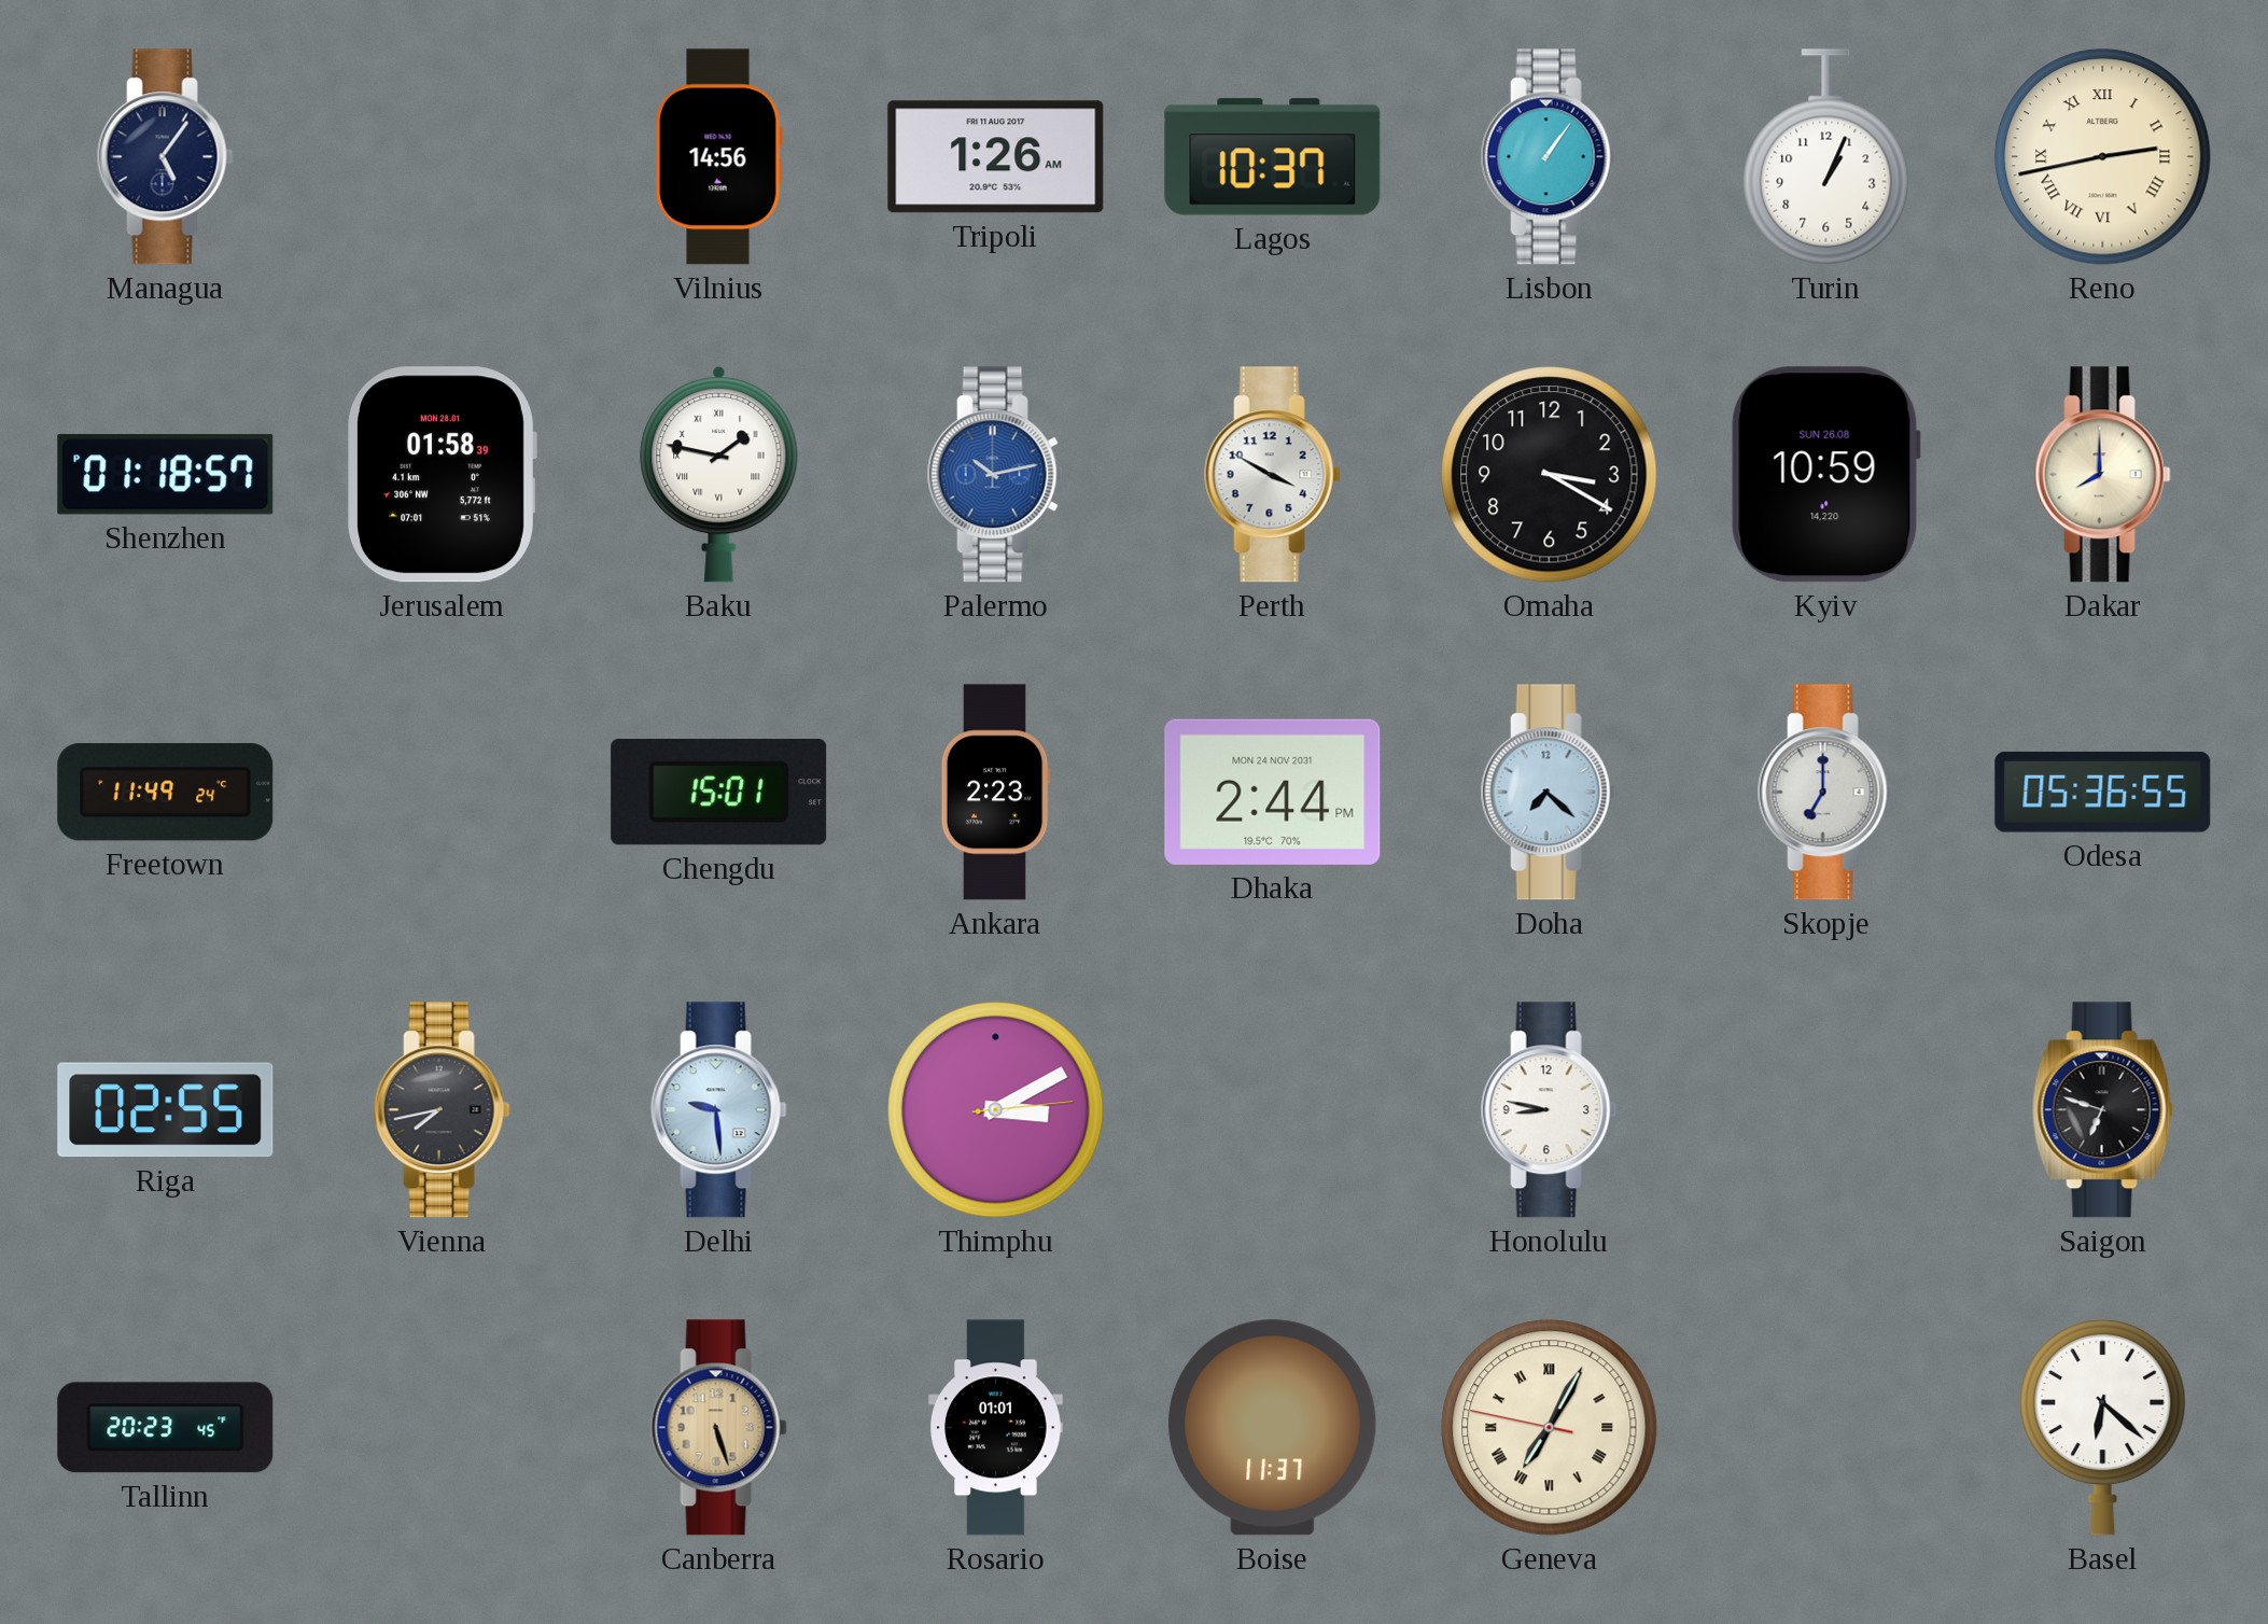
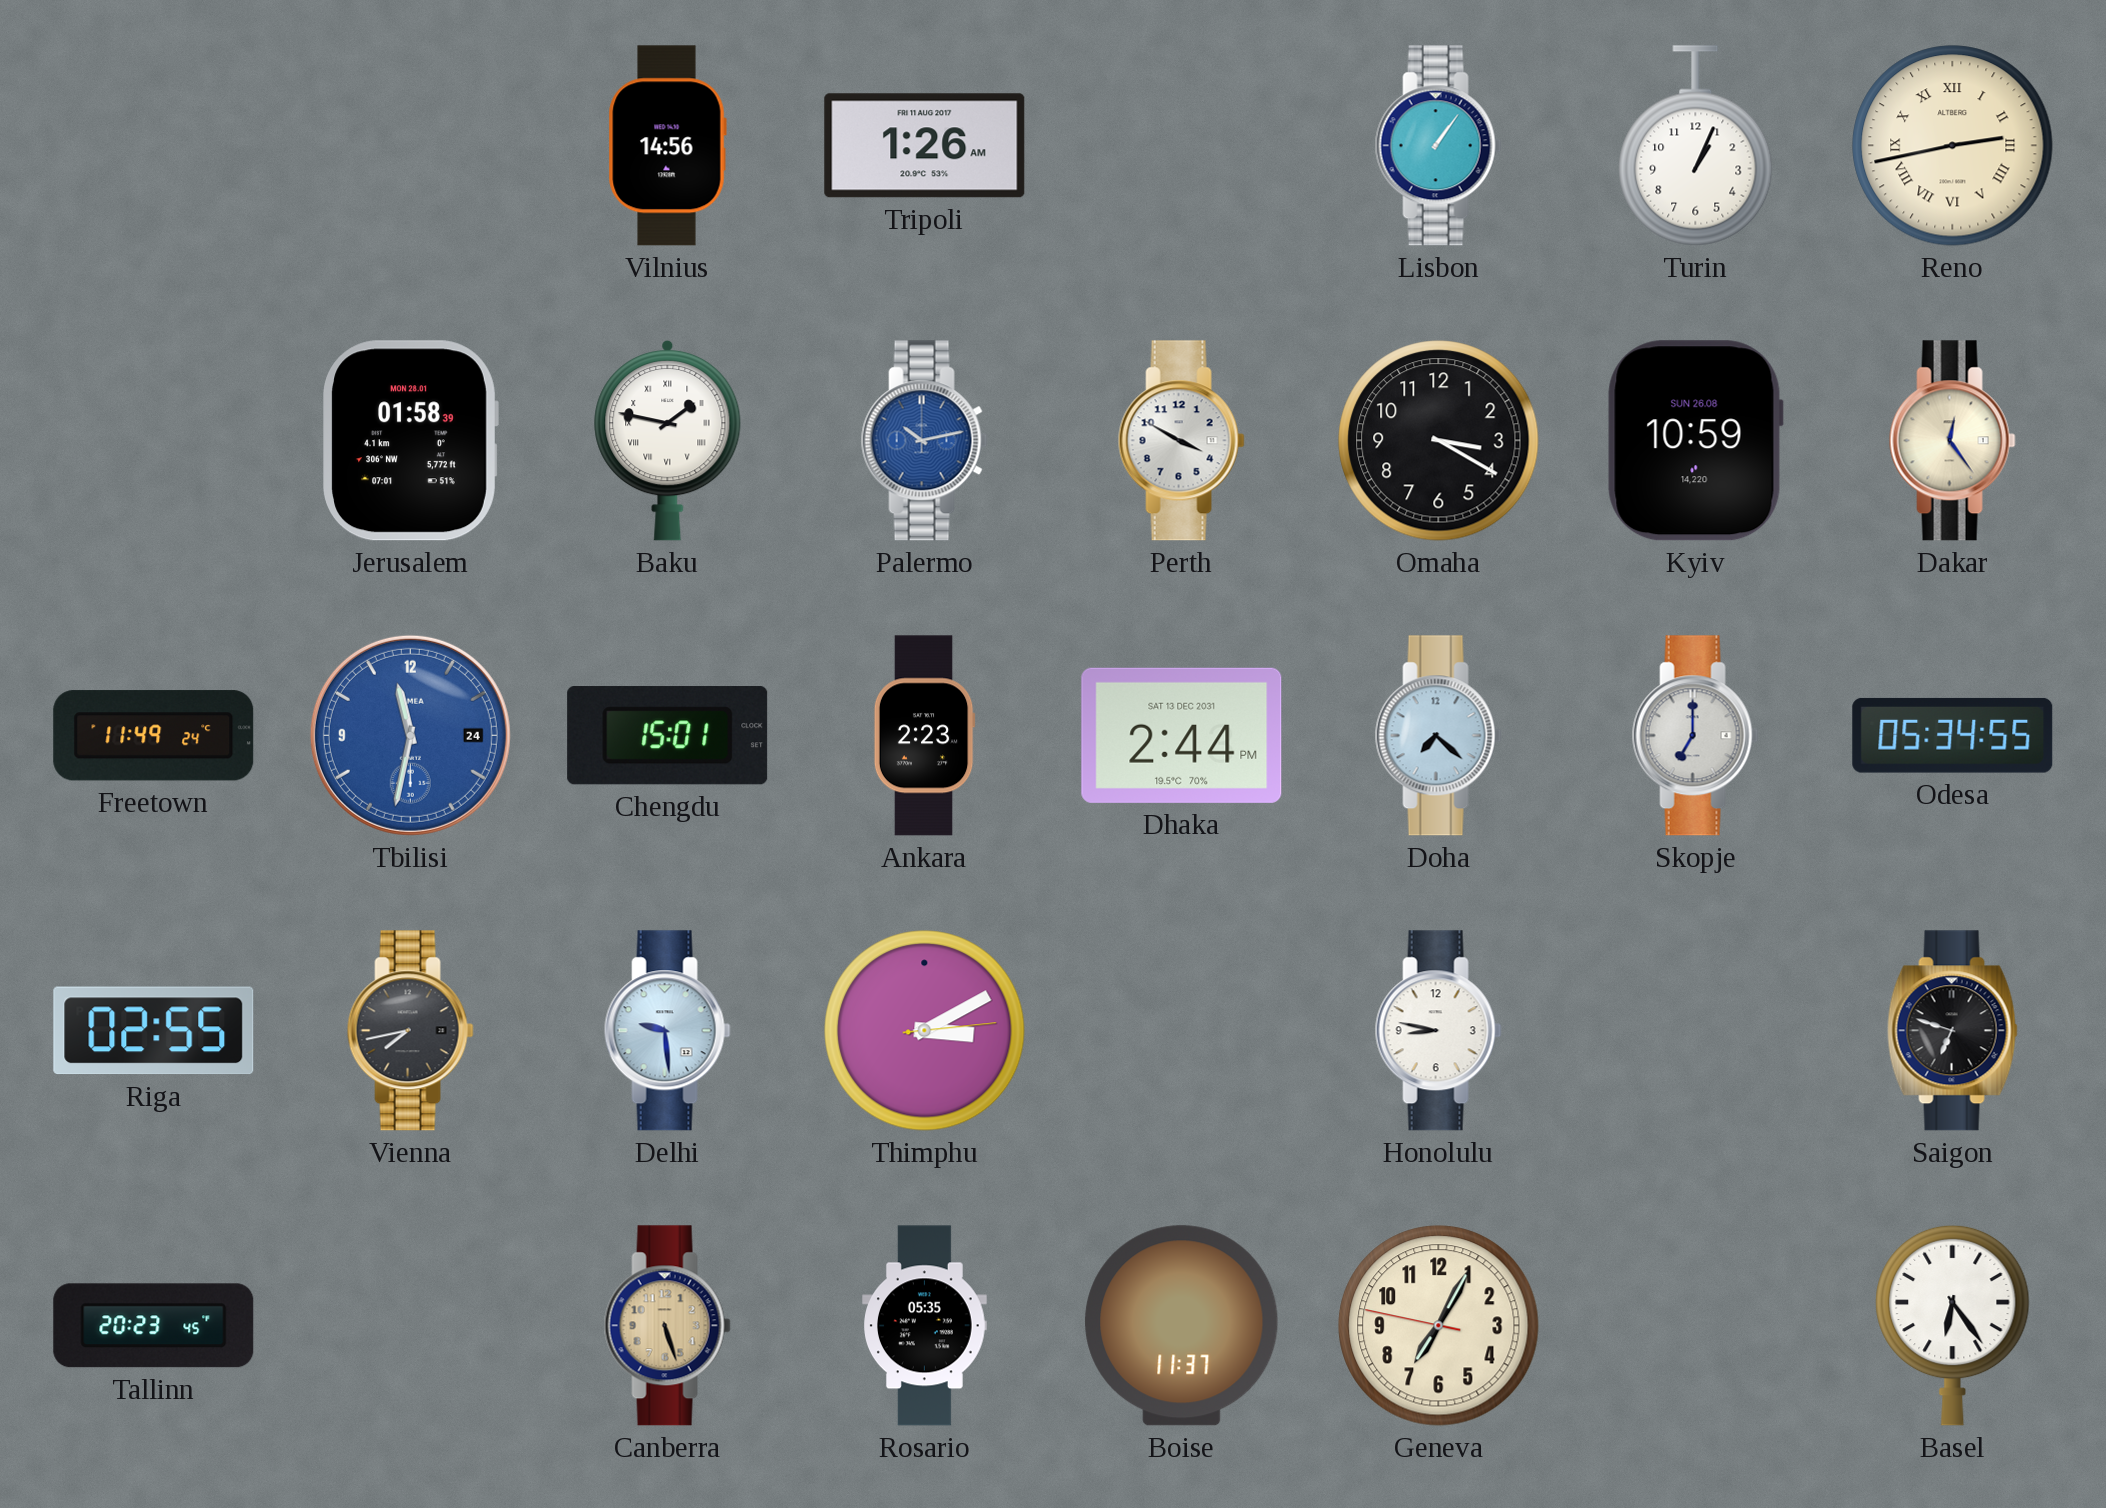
Managua: 5:06 -> none (165, 157)
Lagos: 10:37 -> none (1273, 157)
Shenzhen: 01:18 -> none (166, 475)
Dakar: 8:00 -> 12:24 (1952, 441)
Tbilisi: none -> 11:32 (410, 735)
Dhaka date: MON 24 NOV 2031 -> SAT 13 DEC 2031 (1182, 735)
Odesa: 05:36 -> 05:34 (1953, 735)
Rosario: 01:01 -> 05:35 (925, 1326)
Geneva numerals: Roman -> Arabic (1439, 1326)
Basel: 6:22 -> 6:24 (1953, 1325)
